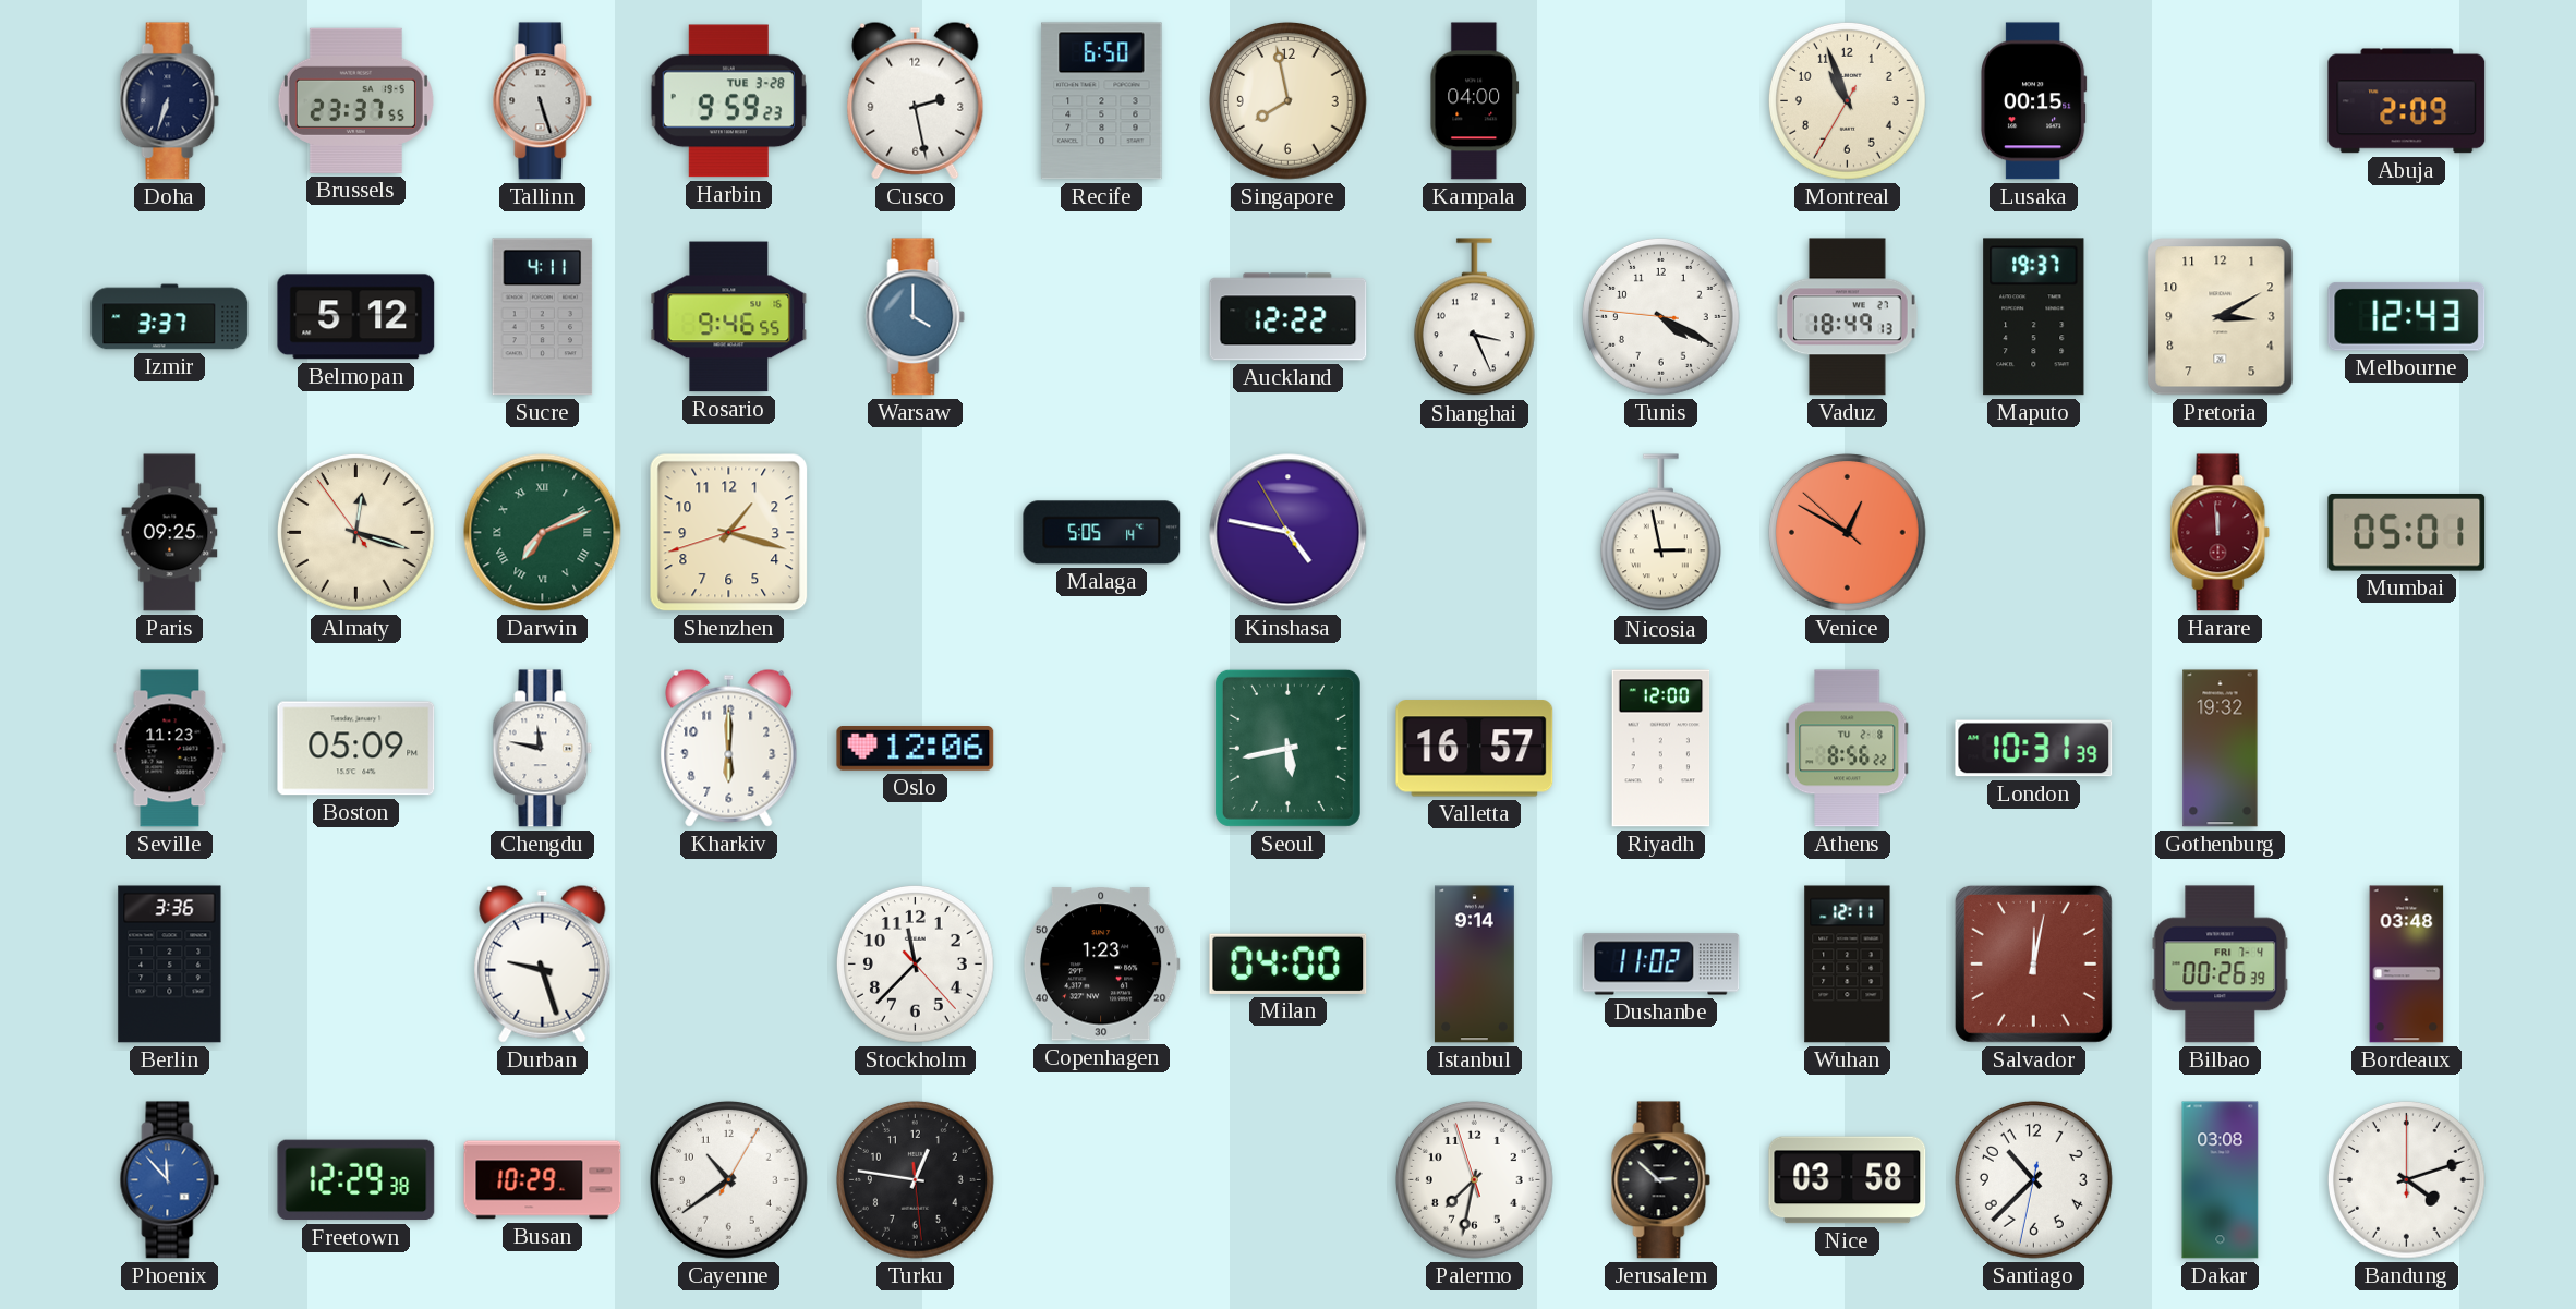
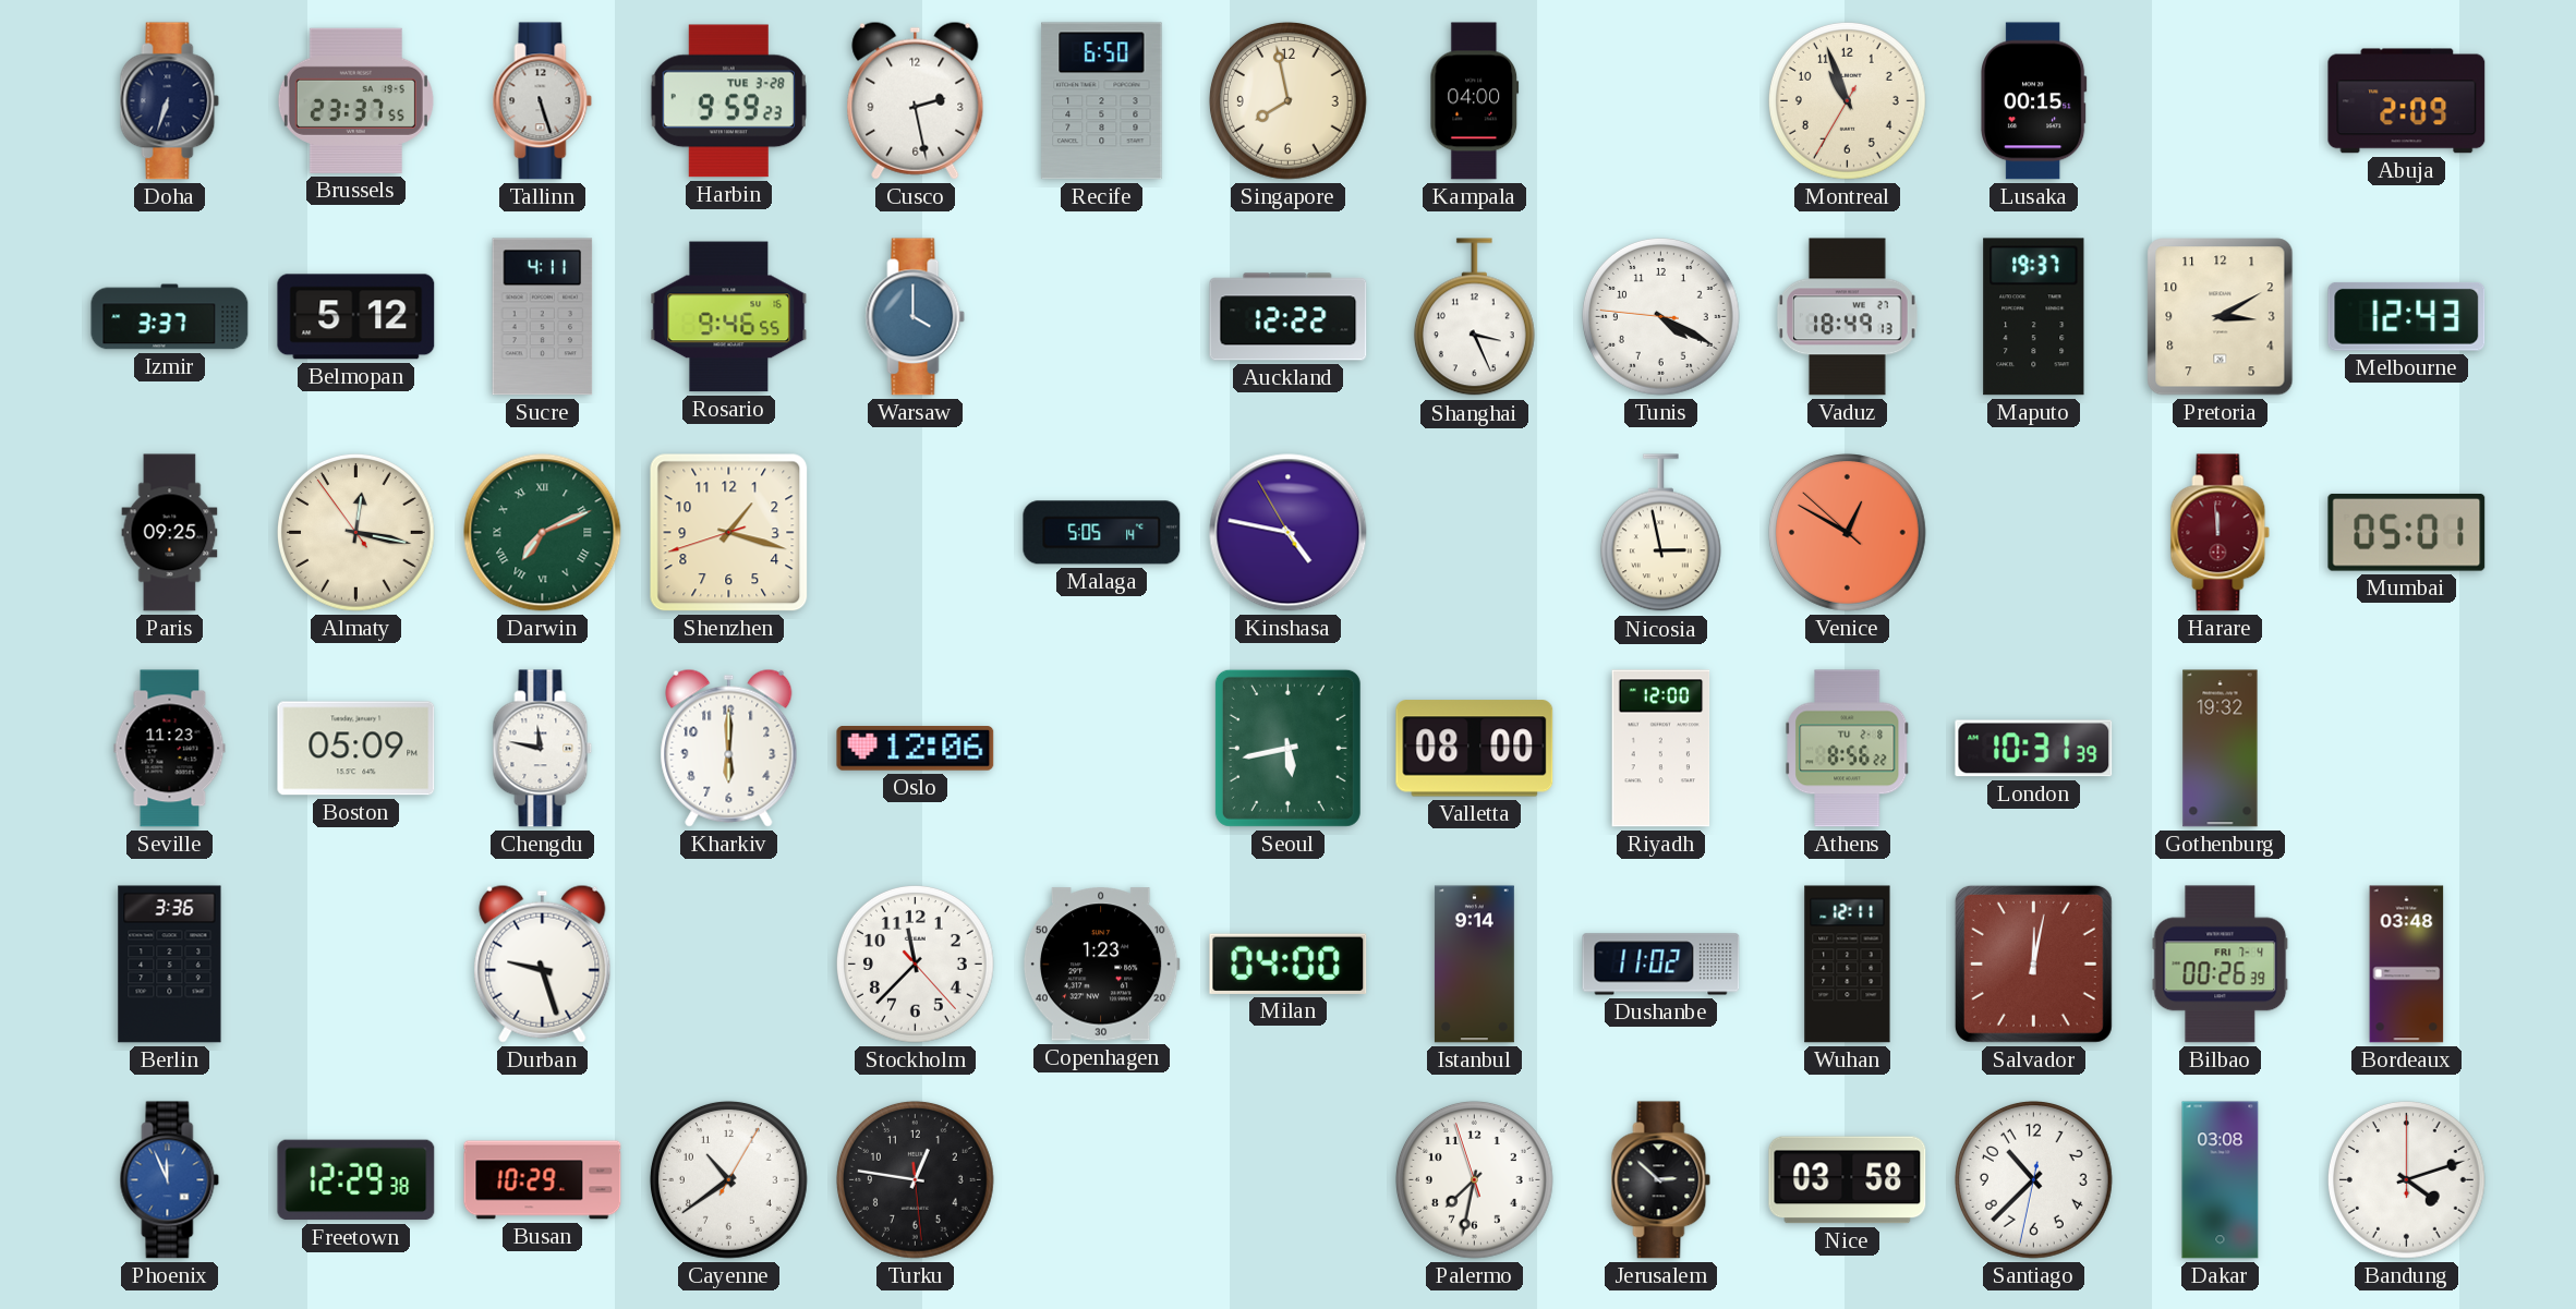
Almaty: 12:17 -> 12:16 (355, 532)
Valletta: 16:57 -> 08:00 (1475, 749)
Phoenix: 11:53 -> 11:56 (170, 1180)
